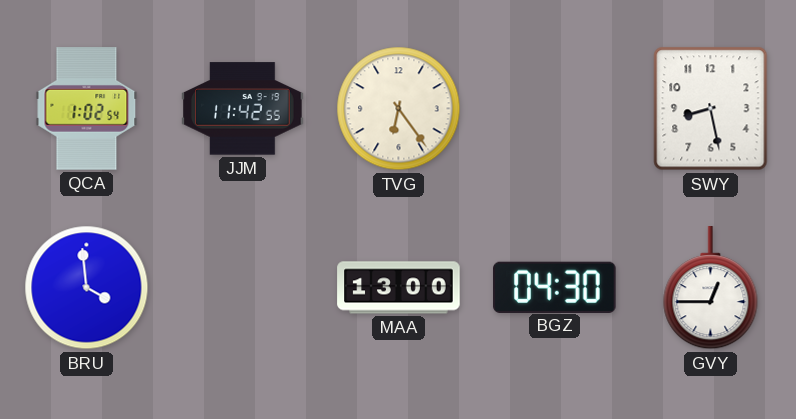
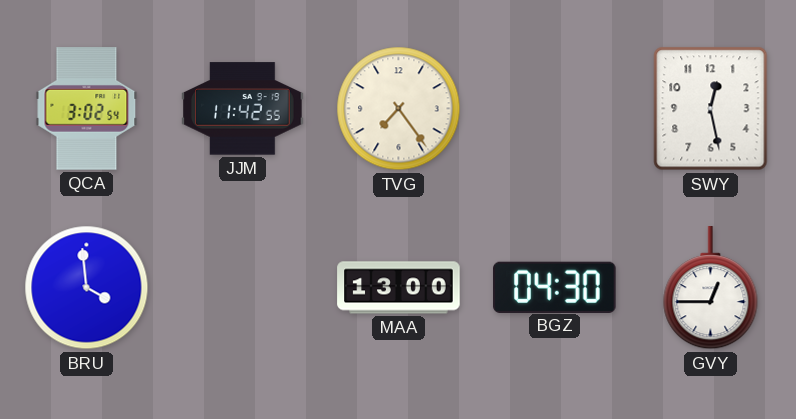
QCA: 1:02 -> 3:02 (87, 109)
TVG: 6:24 -> 7:24 (399, 109)
SWY: 8:28 -> 12:28 (711, 109)
